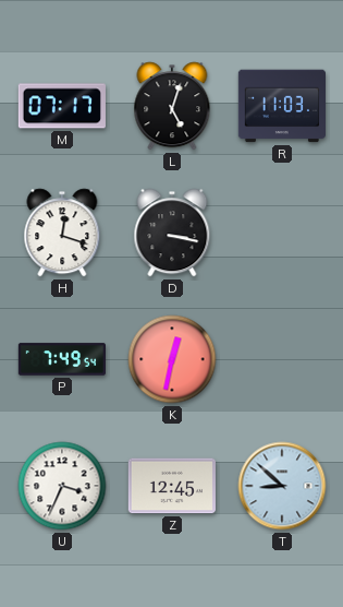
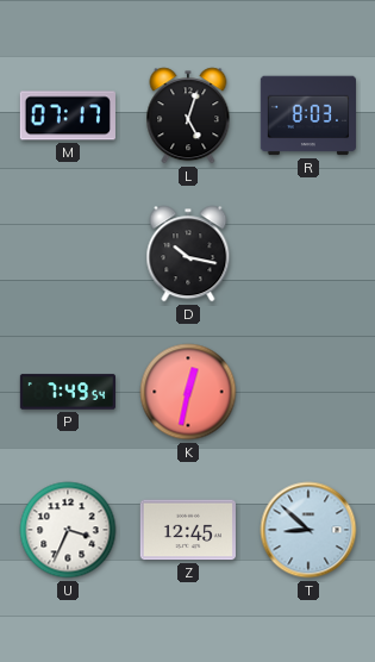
R: 11:03 -> 8:03 (307, 115)
H: 12:18 -> none (62, 233)
D: 3:17 -> 10:17 (188, 254)
